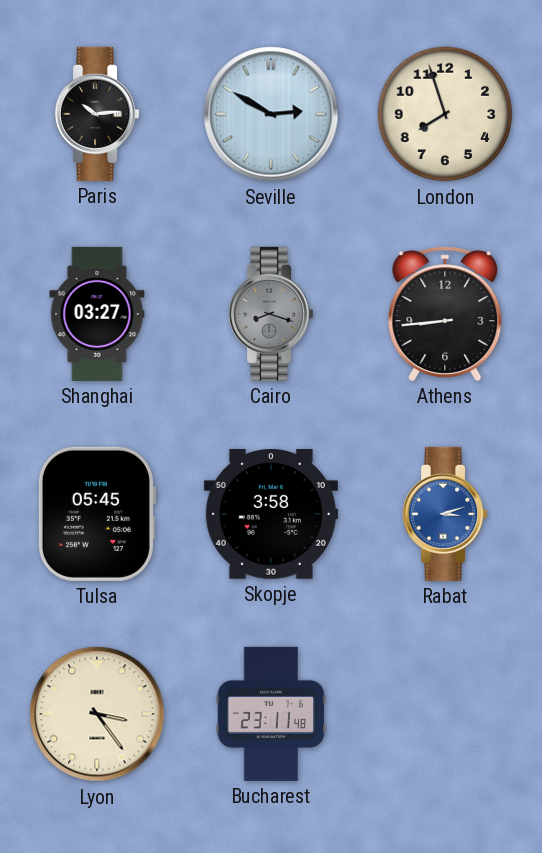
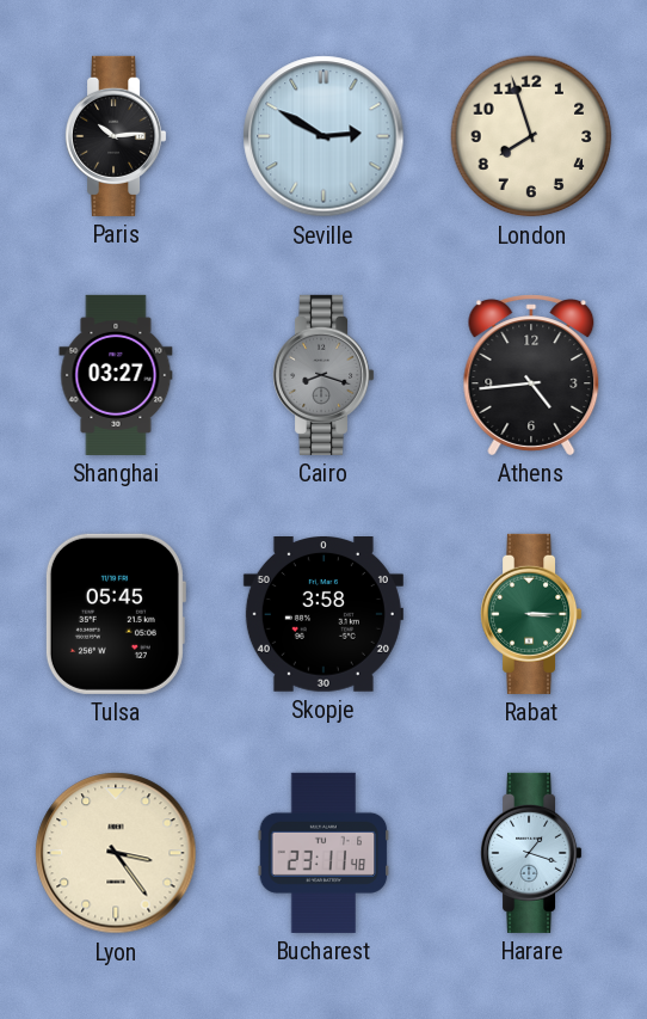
Athens: 8:44 -> 4:44 (531, 375)
Rabat: 3:12 -> 3:15 (532, 614)
Rabat dial: blue -> green (532, 614)
Harare: none -> 1:18 (532, 853)
